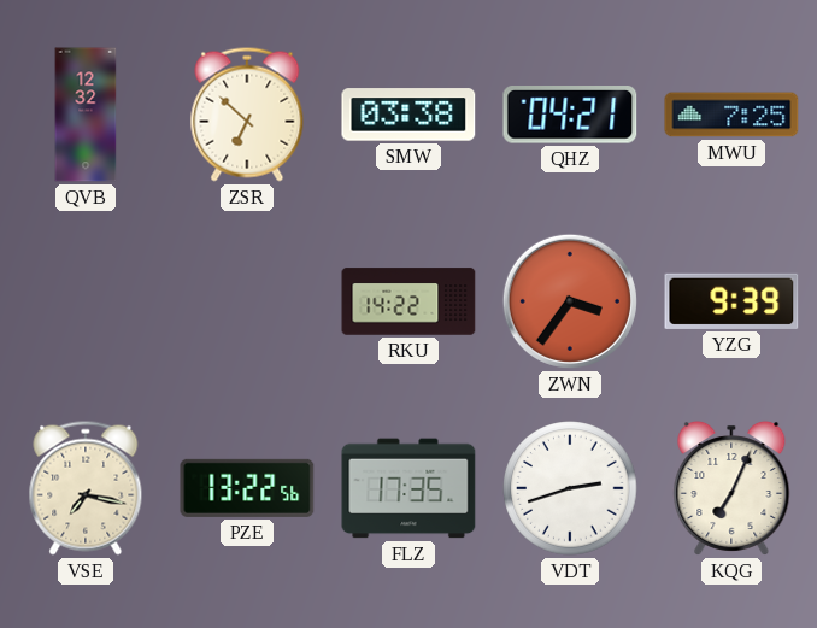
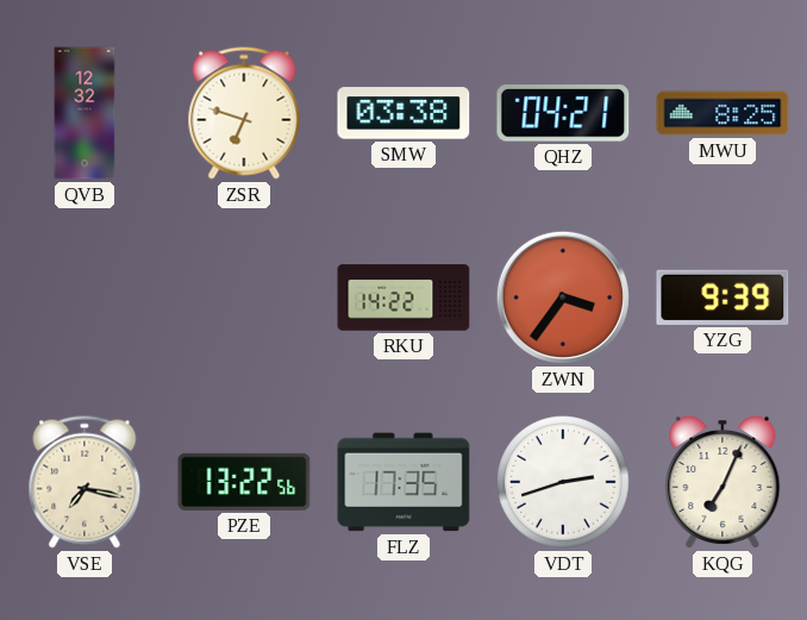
ZSR: 6:52 -> 6:48 (244, 113)
MWU: 7:25 -> 8:25 (722, 113)
